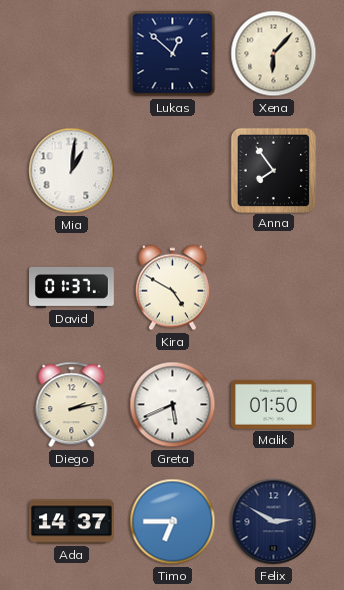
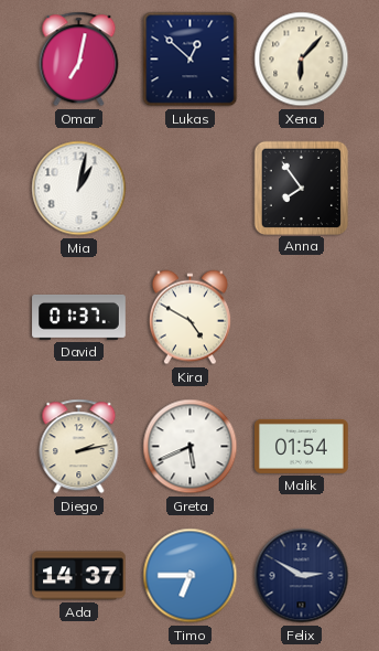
Omar: none -> 7:02 (79, 60)
Mia: 1:01 -> 1:02 (79, 189)
Malik: 01:50 -> 01:54 (302, 446)
